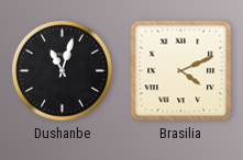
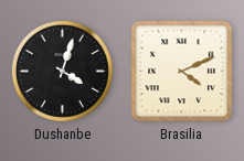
Dushanbe: 11:03 -> 4:03 (62, 71)
